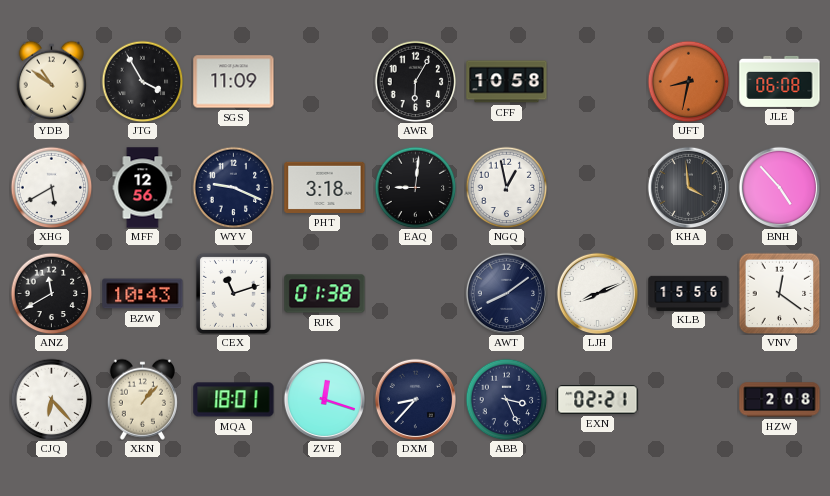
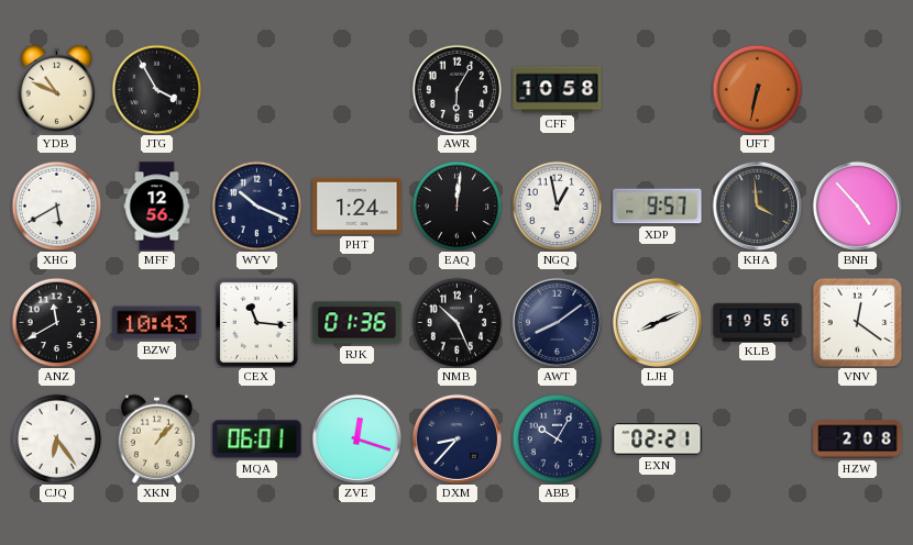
YDB: 10:51 -> 10:49 (56, 89)
SGS: 11:09 -> none (234, 82)
UFT: 8:32 -> 6:32 (757, 89)
JLE: 06:08 -> none (780, 81)
WYV: 9:19 -> 10:19 (256, 205)
PHT: 3:18 -> 1:24 (358, 205)
EAQ: 9:01 -> 12:01 (457, 205)
XDP: none -> 9:57 (658, 207)
CEX: 11:12 -> 11:16 (256, 322)
RJK: 01:38 -> 01:36 (358, 323)
NMB: none -> 10:26 (457, 322)
KLB: 15:56 -> 19:56 (758, 322)
CJQ: 6:23 -> 6:24 (56, 438)
MQA: 18:01 -> 06:01 (257, 440)
ABB: 3:26 -> 10:05 (557, 438)
